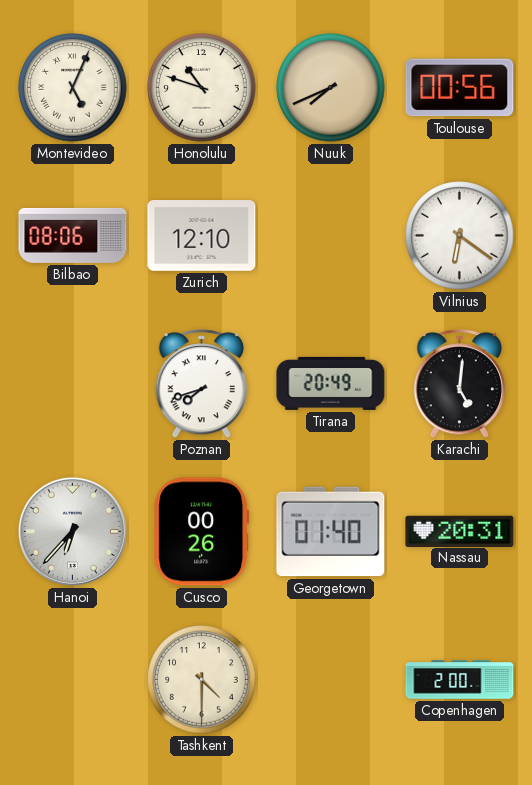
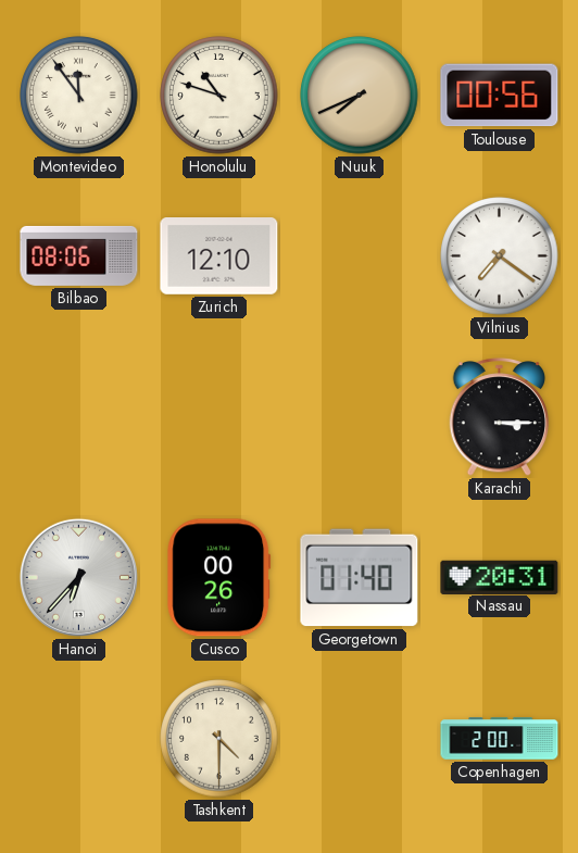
Montevideo: 5:04 -> 11:54 (79, 96)
Vilnius: 6:21 -> 7:21 (500, 256)
Poznan: 7:42 -> none (202, 384)
Tirana: 20:49 -> none (331, 383)
Karachi: 5:01 -> 3:15 (500, 417)
